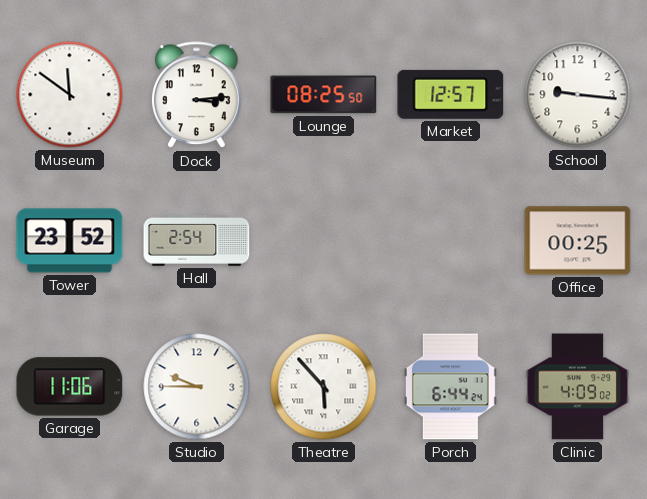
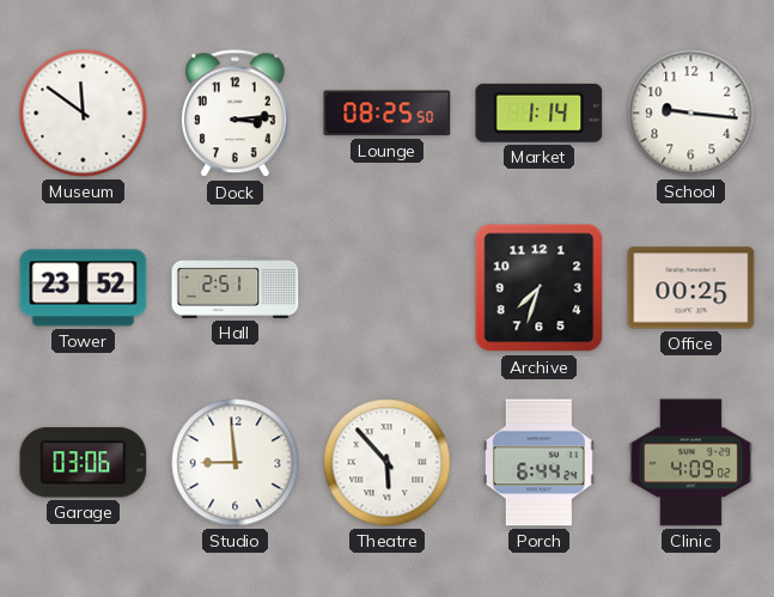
Market: 12:57 -> 1:14 (540, 112)
Hall: 2:54 -> 2:51 (236, 287)
Archive: none -> 7:33 (540, 288)
Garage: 11:06 -> 03:06 (84, 463)
Studio: 9:45 -> 8:59 (236, 463)
